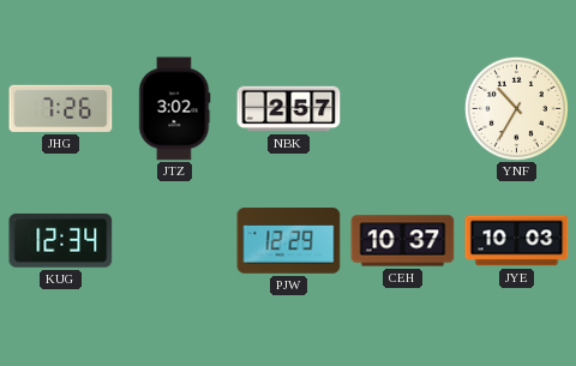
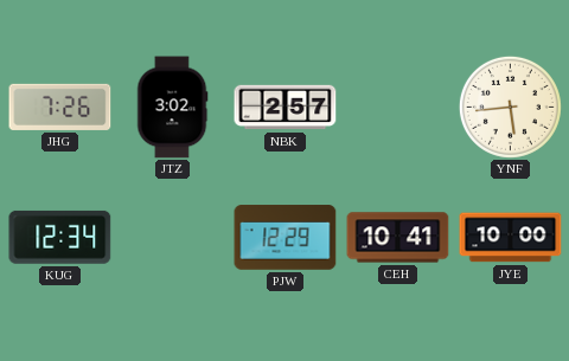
YNF: 10:35 -> 5:44 (510, 107)
CEH: 10:37 -> 10:41 (398, 238)
JYE: 10:03 -> 10:00 (511, 238)
